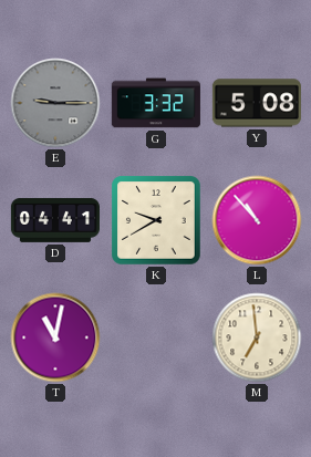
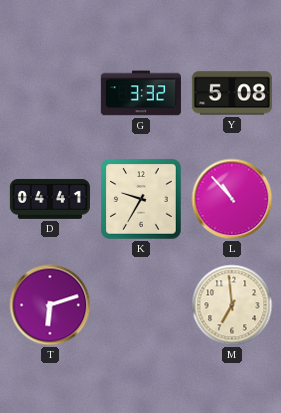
E: 9:15 -> none (55, 103)
K: 9:40 -> 9:35 (141, 199)
T: 11:02 -> 6:12 (50, 305)
